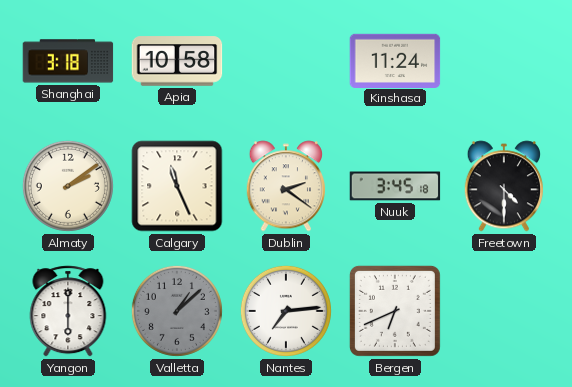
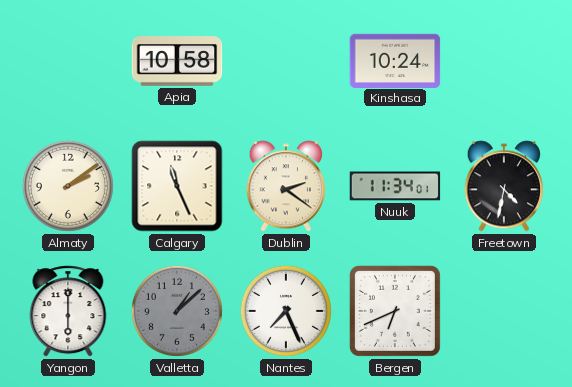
Shanghai: 3:18 -> none (68, 61)
Kinshasa: 11:24 -> 10:24 (395, 60)
Nuuk: 3:45 -> 11:34 (395, 186)
Freetown: 4:30 -> 4:32 (503, 186)
Nantes: 7:14 -> 7:26 (286, 311)
